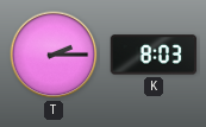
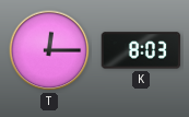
T: 2:15 -> 12:15 (49, 50)
